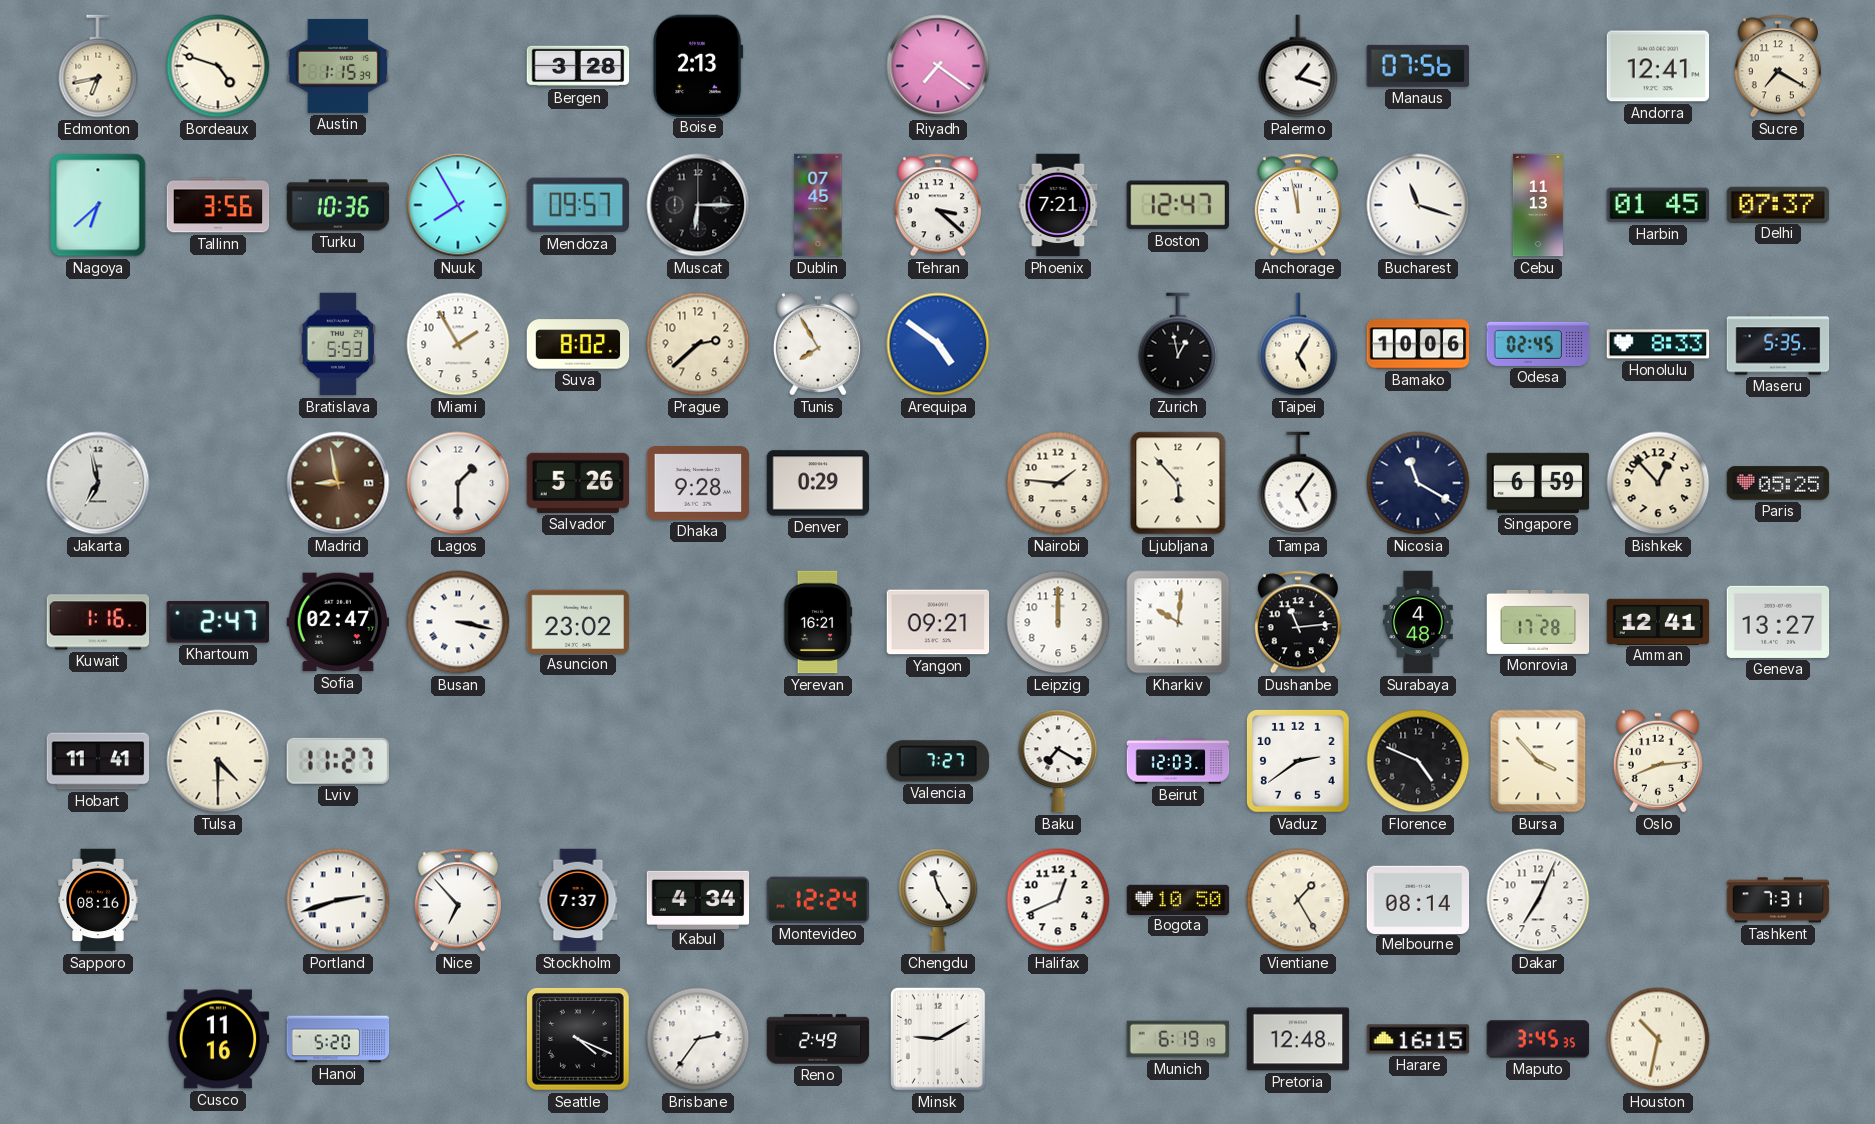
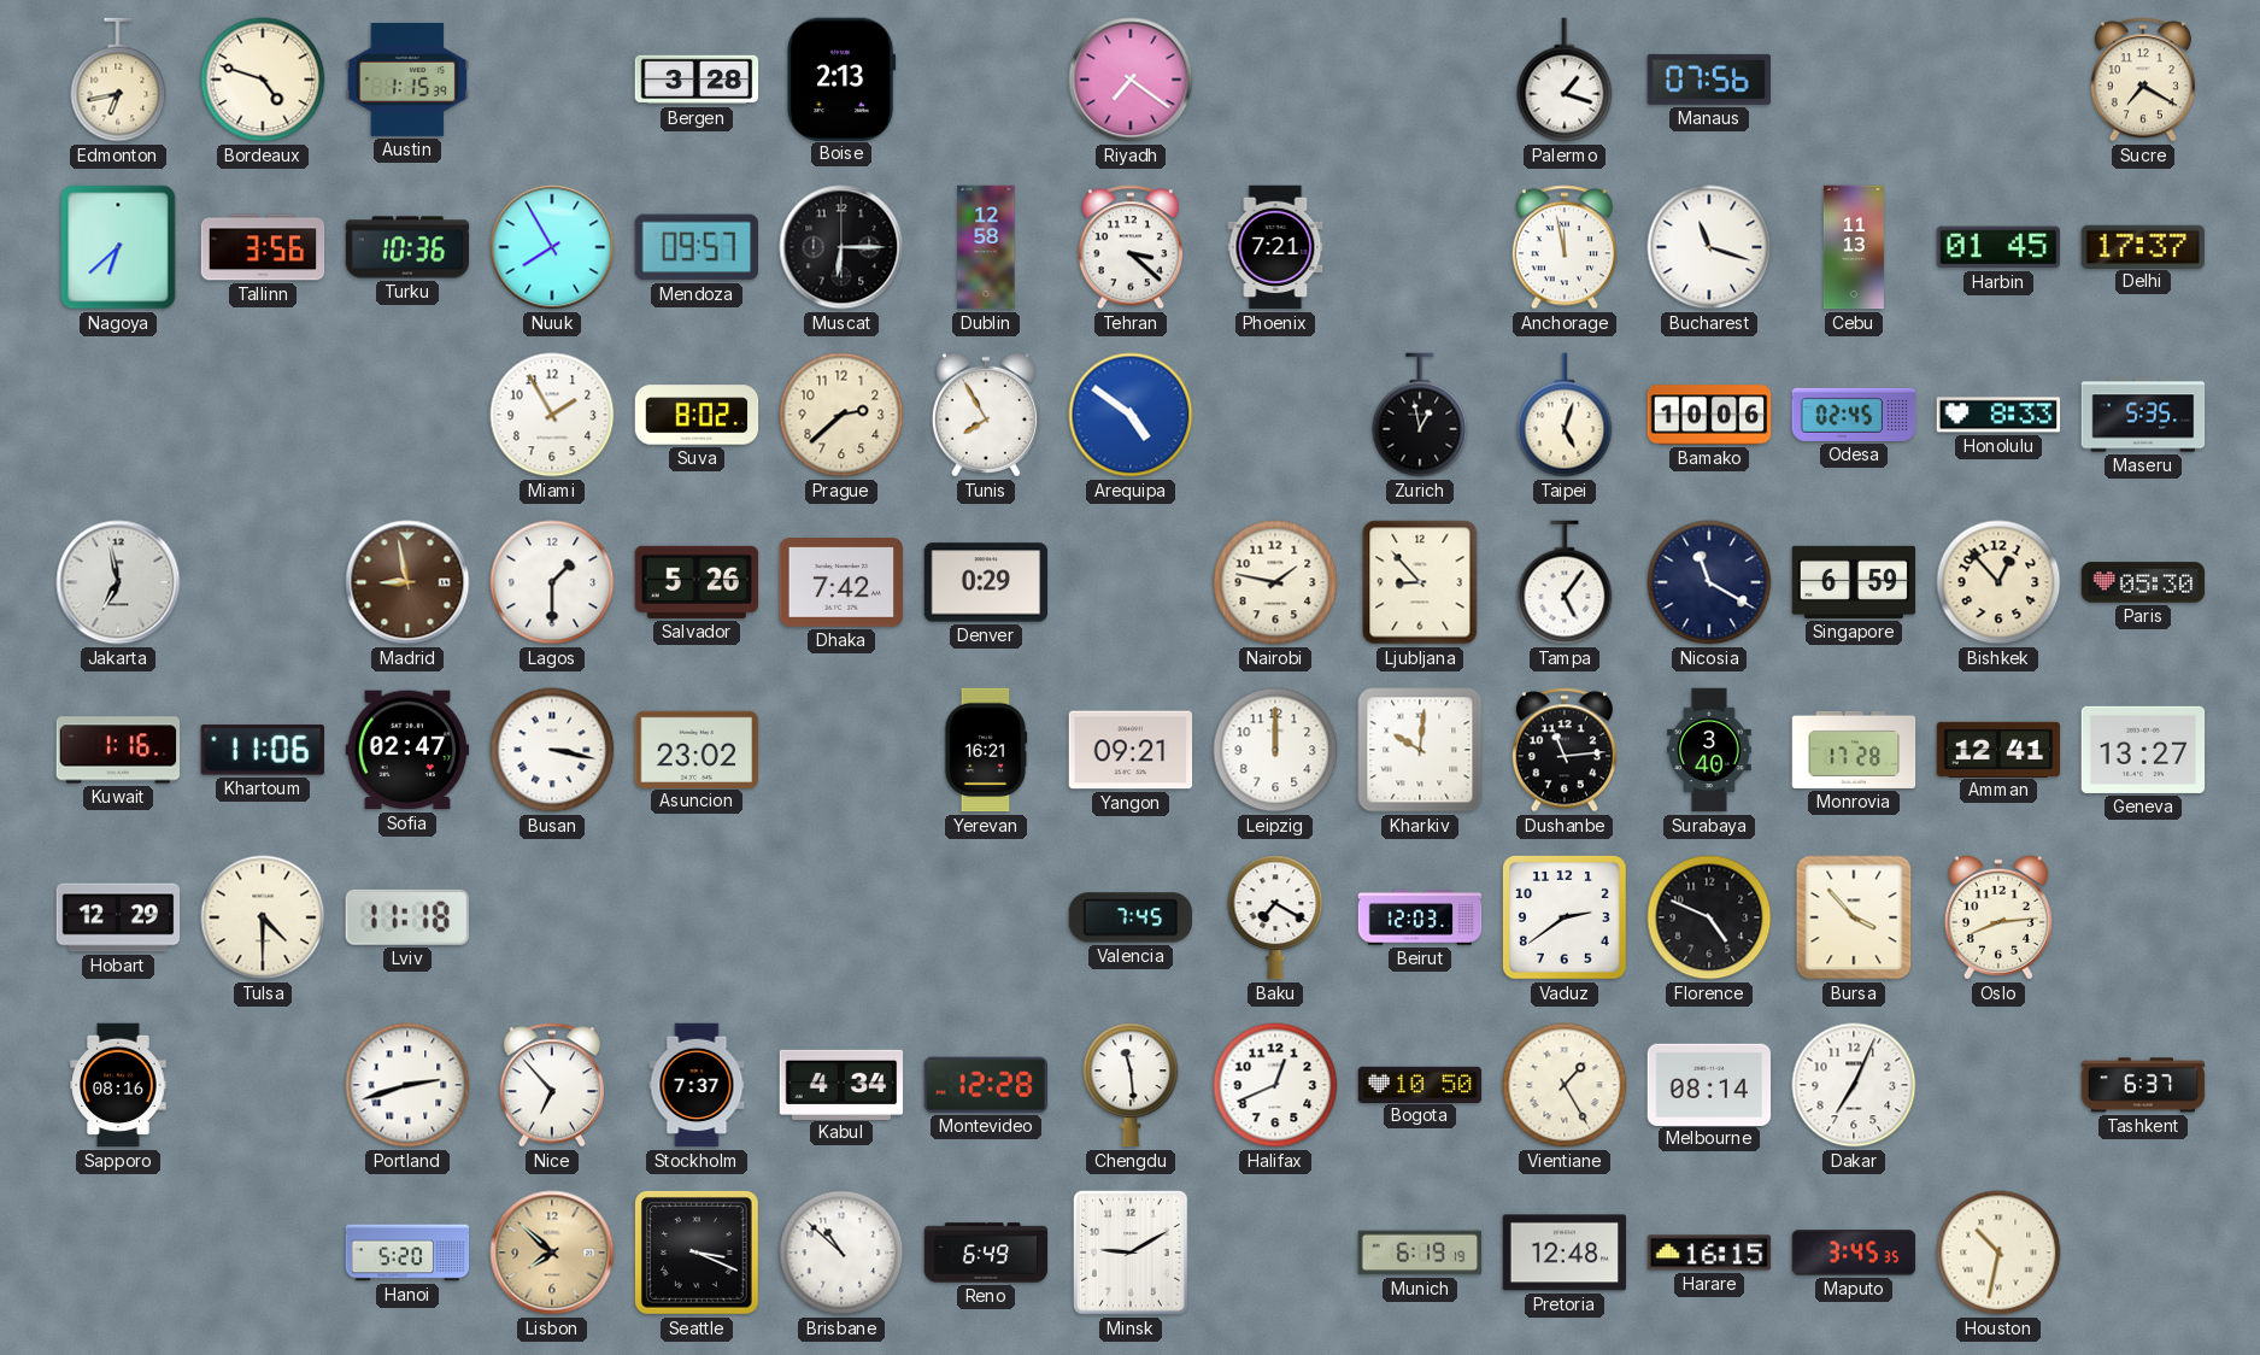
Andorra: 12:41 -> none (1658, 66)
Dublin: 07:45 -> 12:58 (986, 247)
Boston: 12:47 -> none (1178, 205)
Delhi: 07:37 -> 17:37 (2143, 246)
Bratislava: 5:53 -> none (337, 344)
Taipei: 5:05 -> 5:03 (1565, 415)
Dhaka: 9:28 -> 7:42 (841, 582)
Nairobi: 1:46 -> 1:47 (1275, 582)
Ljubljana: 5:53 -> 8:53 (1420, 582)
Paris: 05:25 -> 05:30 (2143, 582)
Khartoum: 2:47 -> 11:06 (263, 750)
Surabaya: 4:48 -> 3:40 (1710, 750)
Hobart: 11:41 -> 12:29 (118, 917)
Lviv: 11:27 -> 11:18 (407, 917)
Valencia: 7:27 -> 7:45 (1131, 917)
Montevideo: 12:24 -> 12:28 (985, 1085)
Chengdu: 11:25 -> 11:29 (1131, 1085)
Tashkent: 7:31 -> 6:37 (2143, 1085)
Cusco: 11:16 -> none (218, 1039)
Lisbon: none -> 7:52 (552, 1253)
Seattle: 4:19 -> 3:19 (697, 1253)
Brisbane: 2:36 -> 10:52 (841, 1253)
Reno: 2:49 -> 6:49 (986, 1253)
